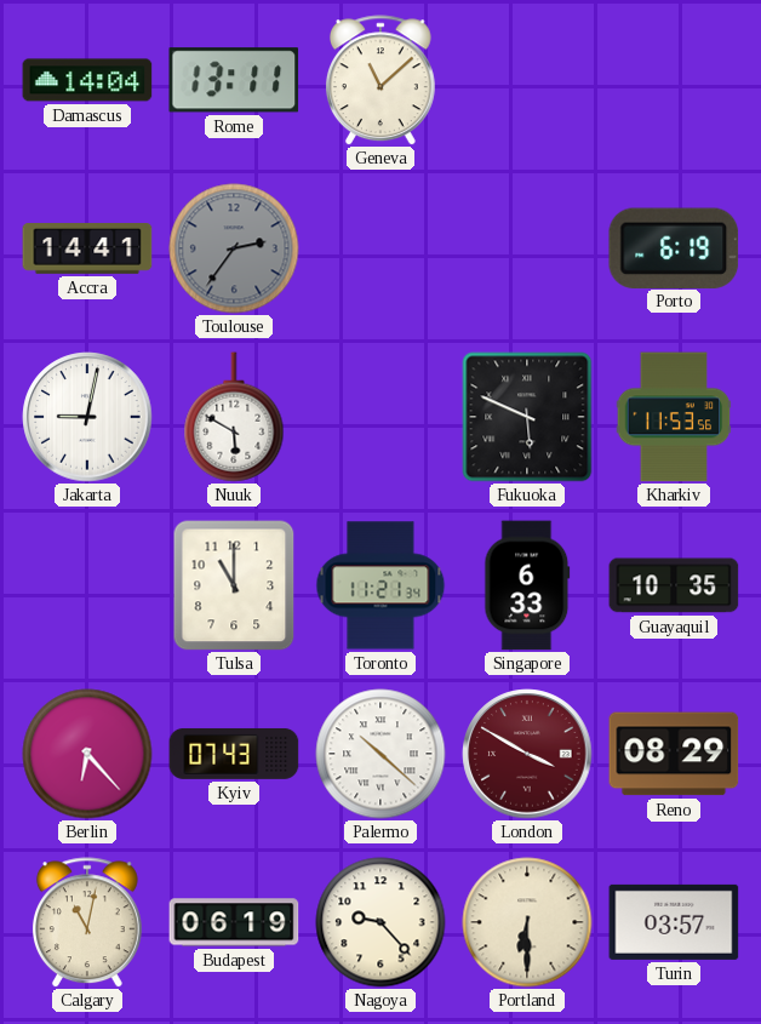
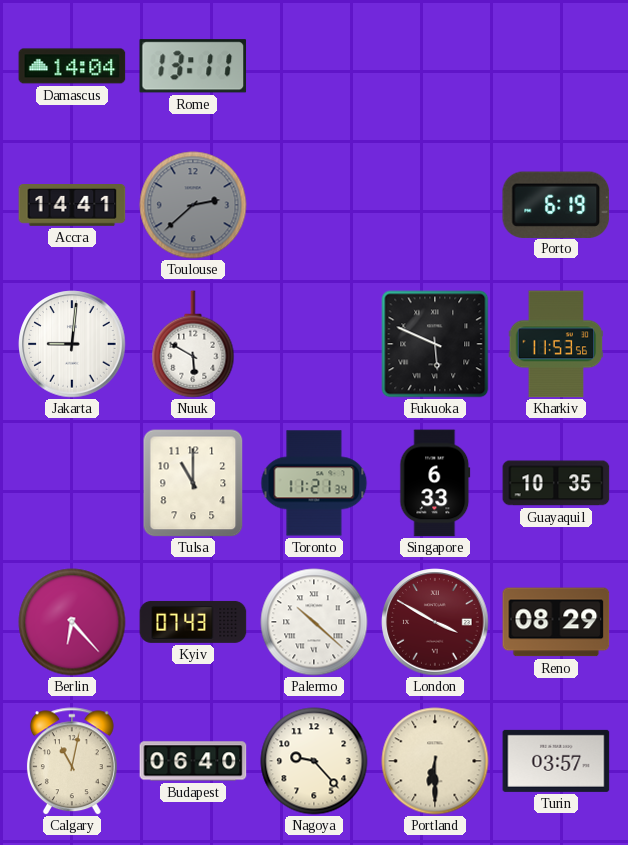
Geneva: 11:08 -> none (380, 80)
Toulouse: 2:36 -> 2:38 (193, 205)
Jakarta: 9:02 -> 9:01 (72, 344)
Budapest: 06:19 -> 06:40 (193, 761)
